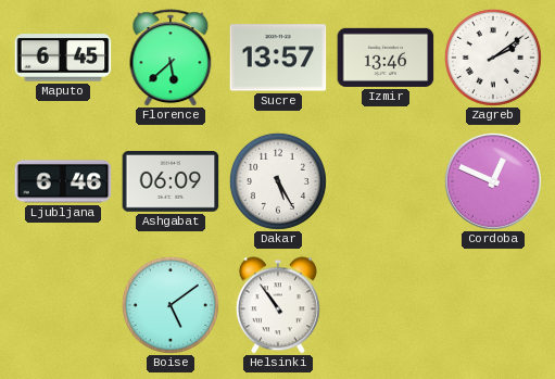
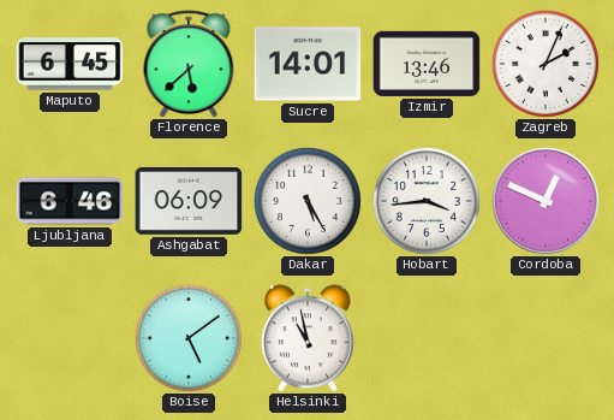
Sucre: 13:57 -> 14:01 (308, 64)
Zagreb: 2:09 -> 2:04 (546, 64)
Hobart: none -> 3:44 (427, 201)
Helsinki: 10:54 -> 10:58 (308, 338)
